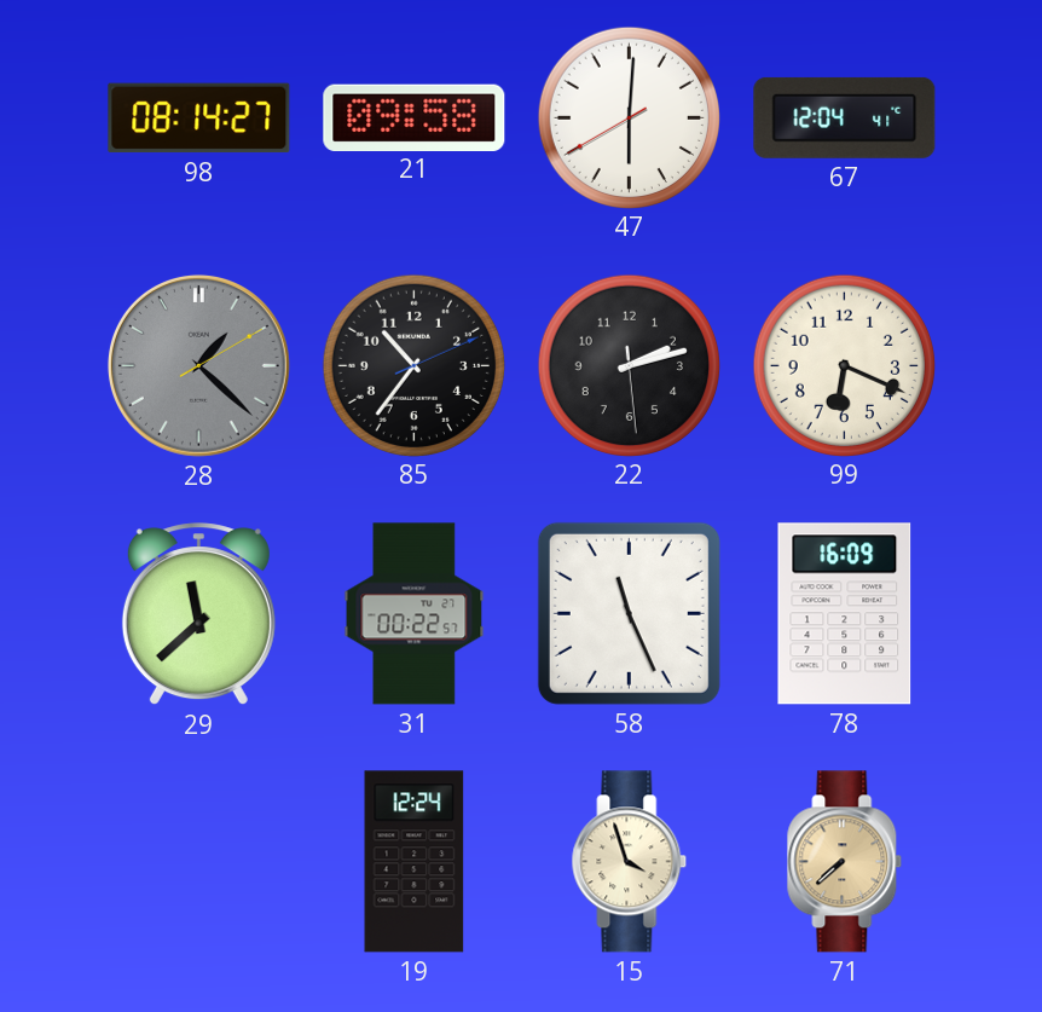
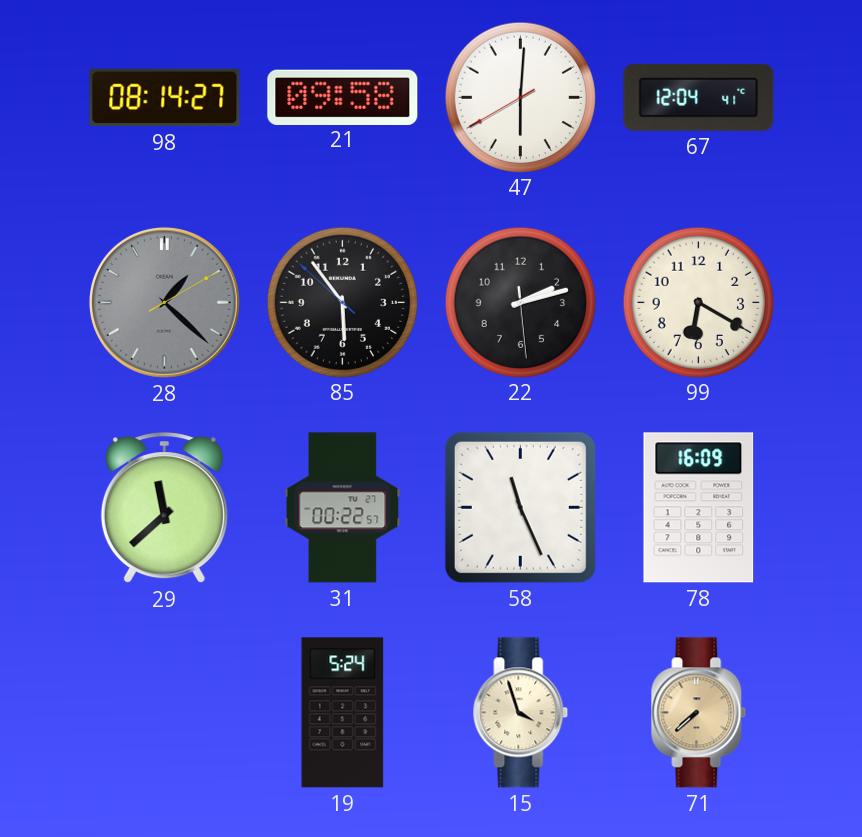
85: 10:36 -> 5:53 (342, 302)
99: 6:19 -> 6:20 (698, 302)
19: 12:24 -> 5:24 (343, 713)
